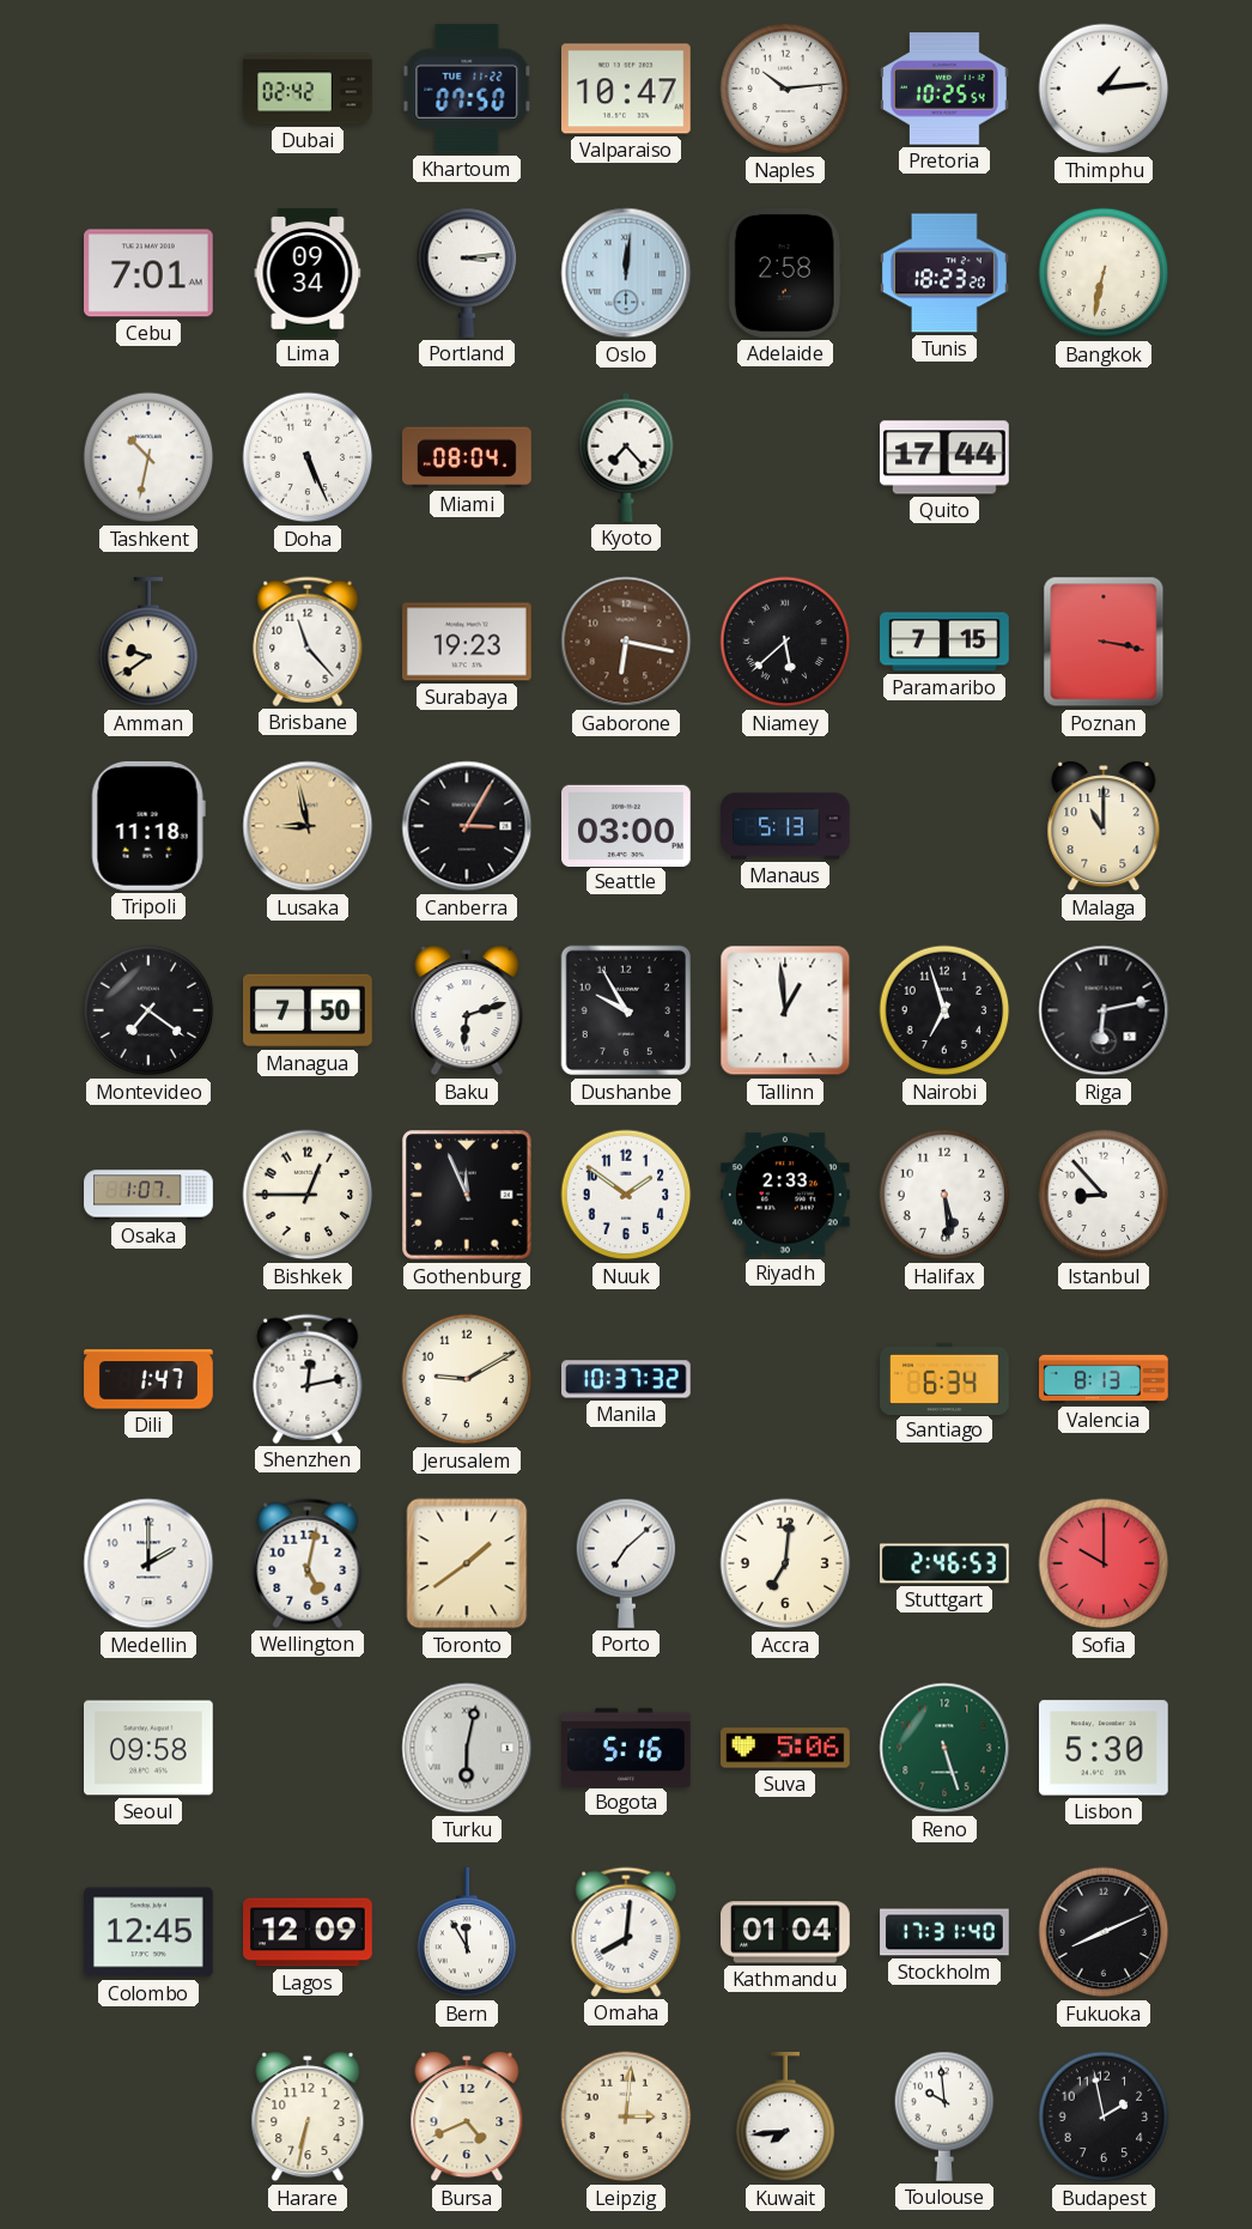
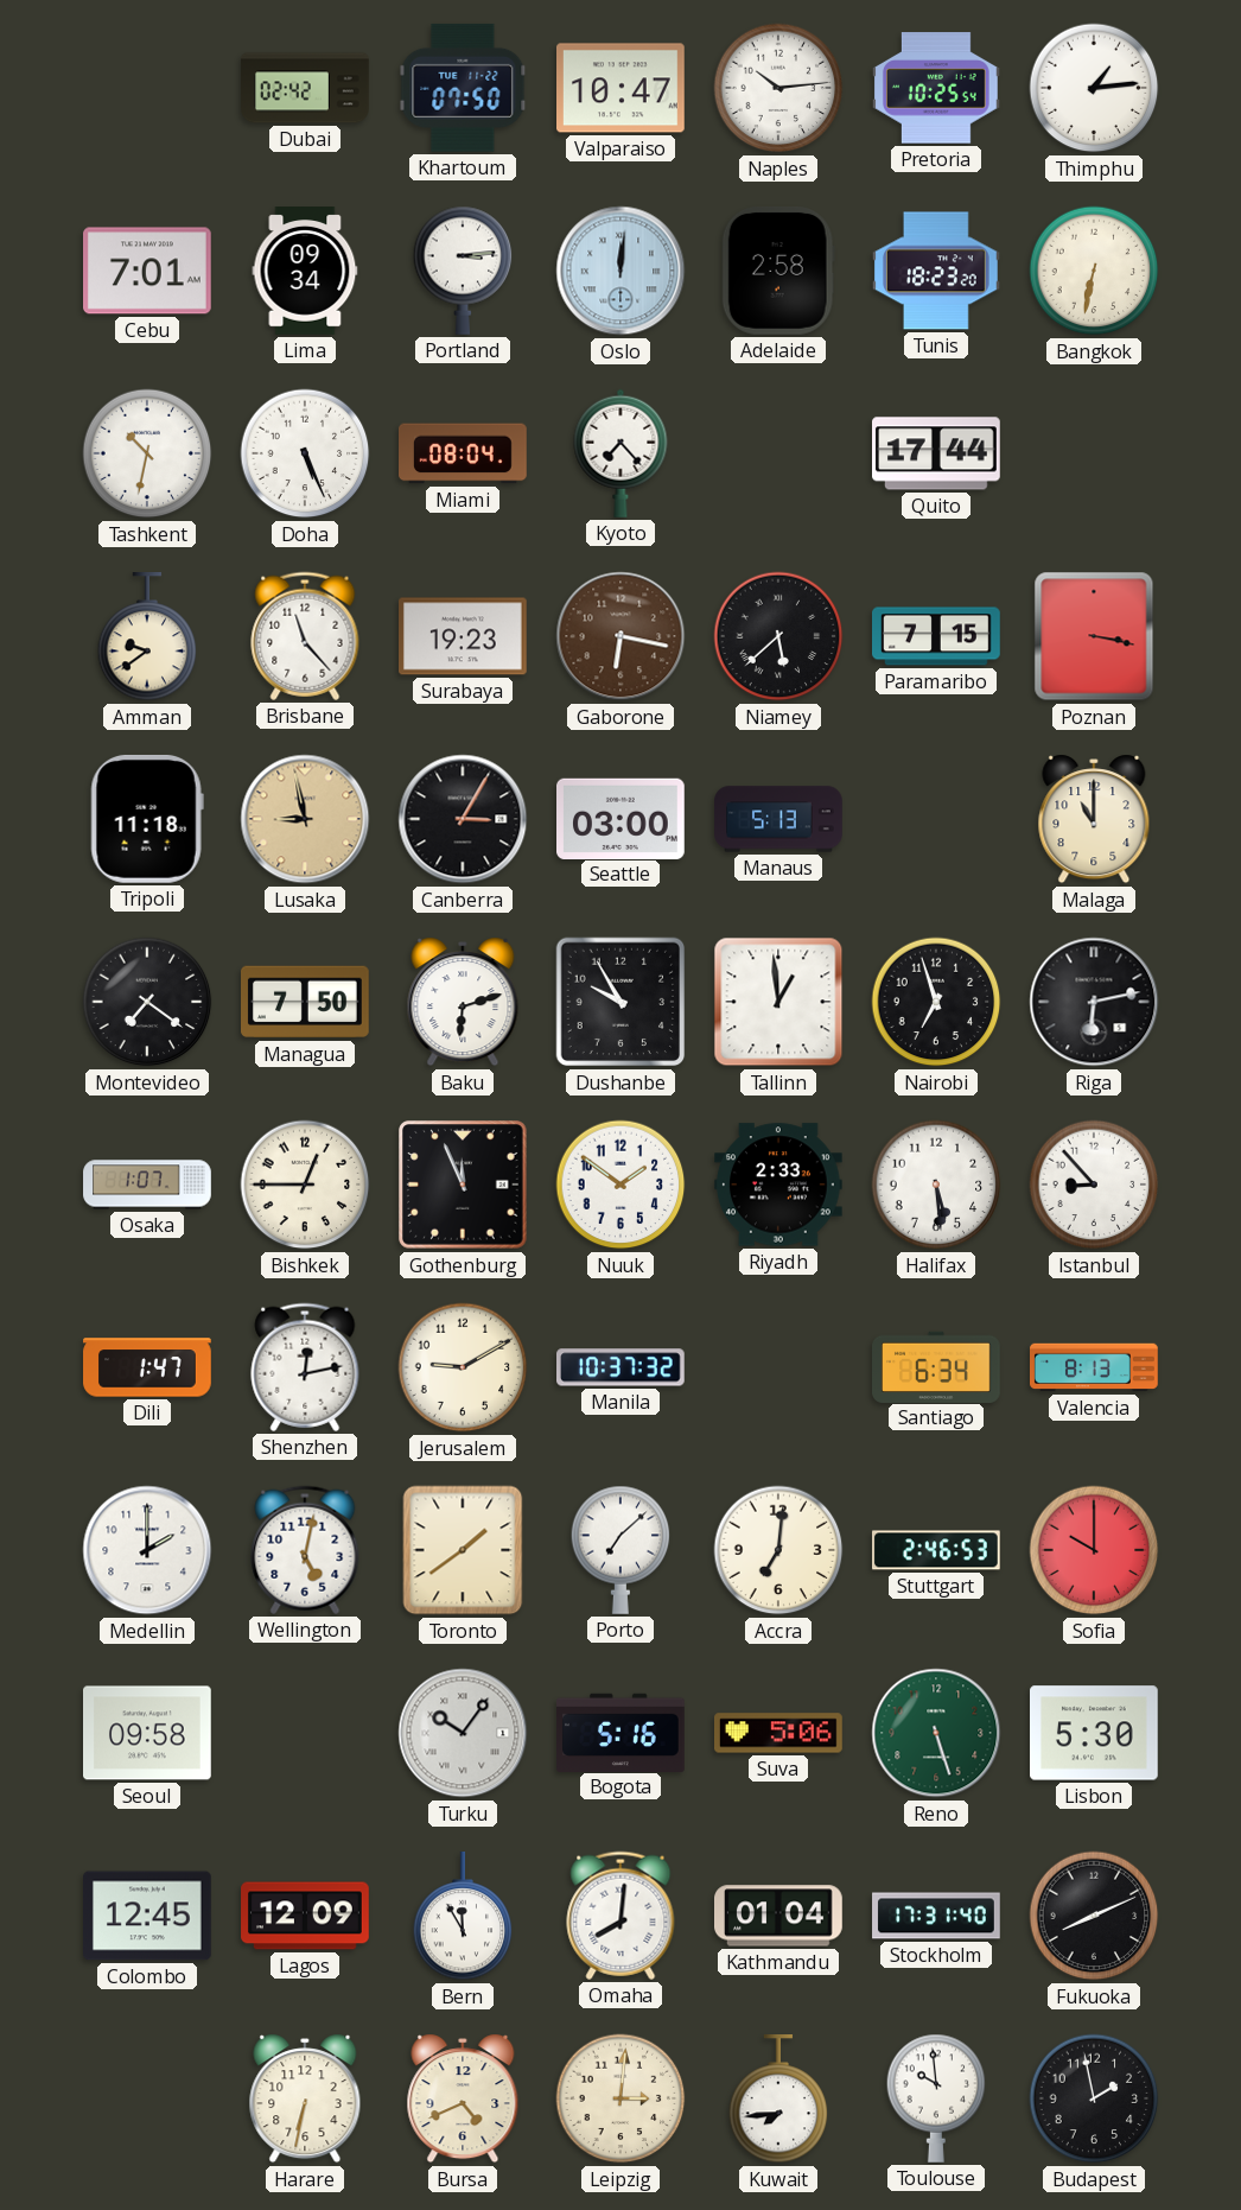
Turku: 6:02 -> 10:06 (463, 1733)
